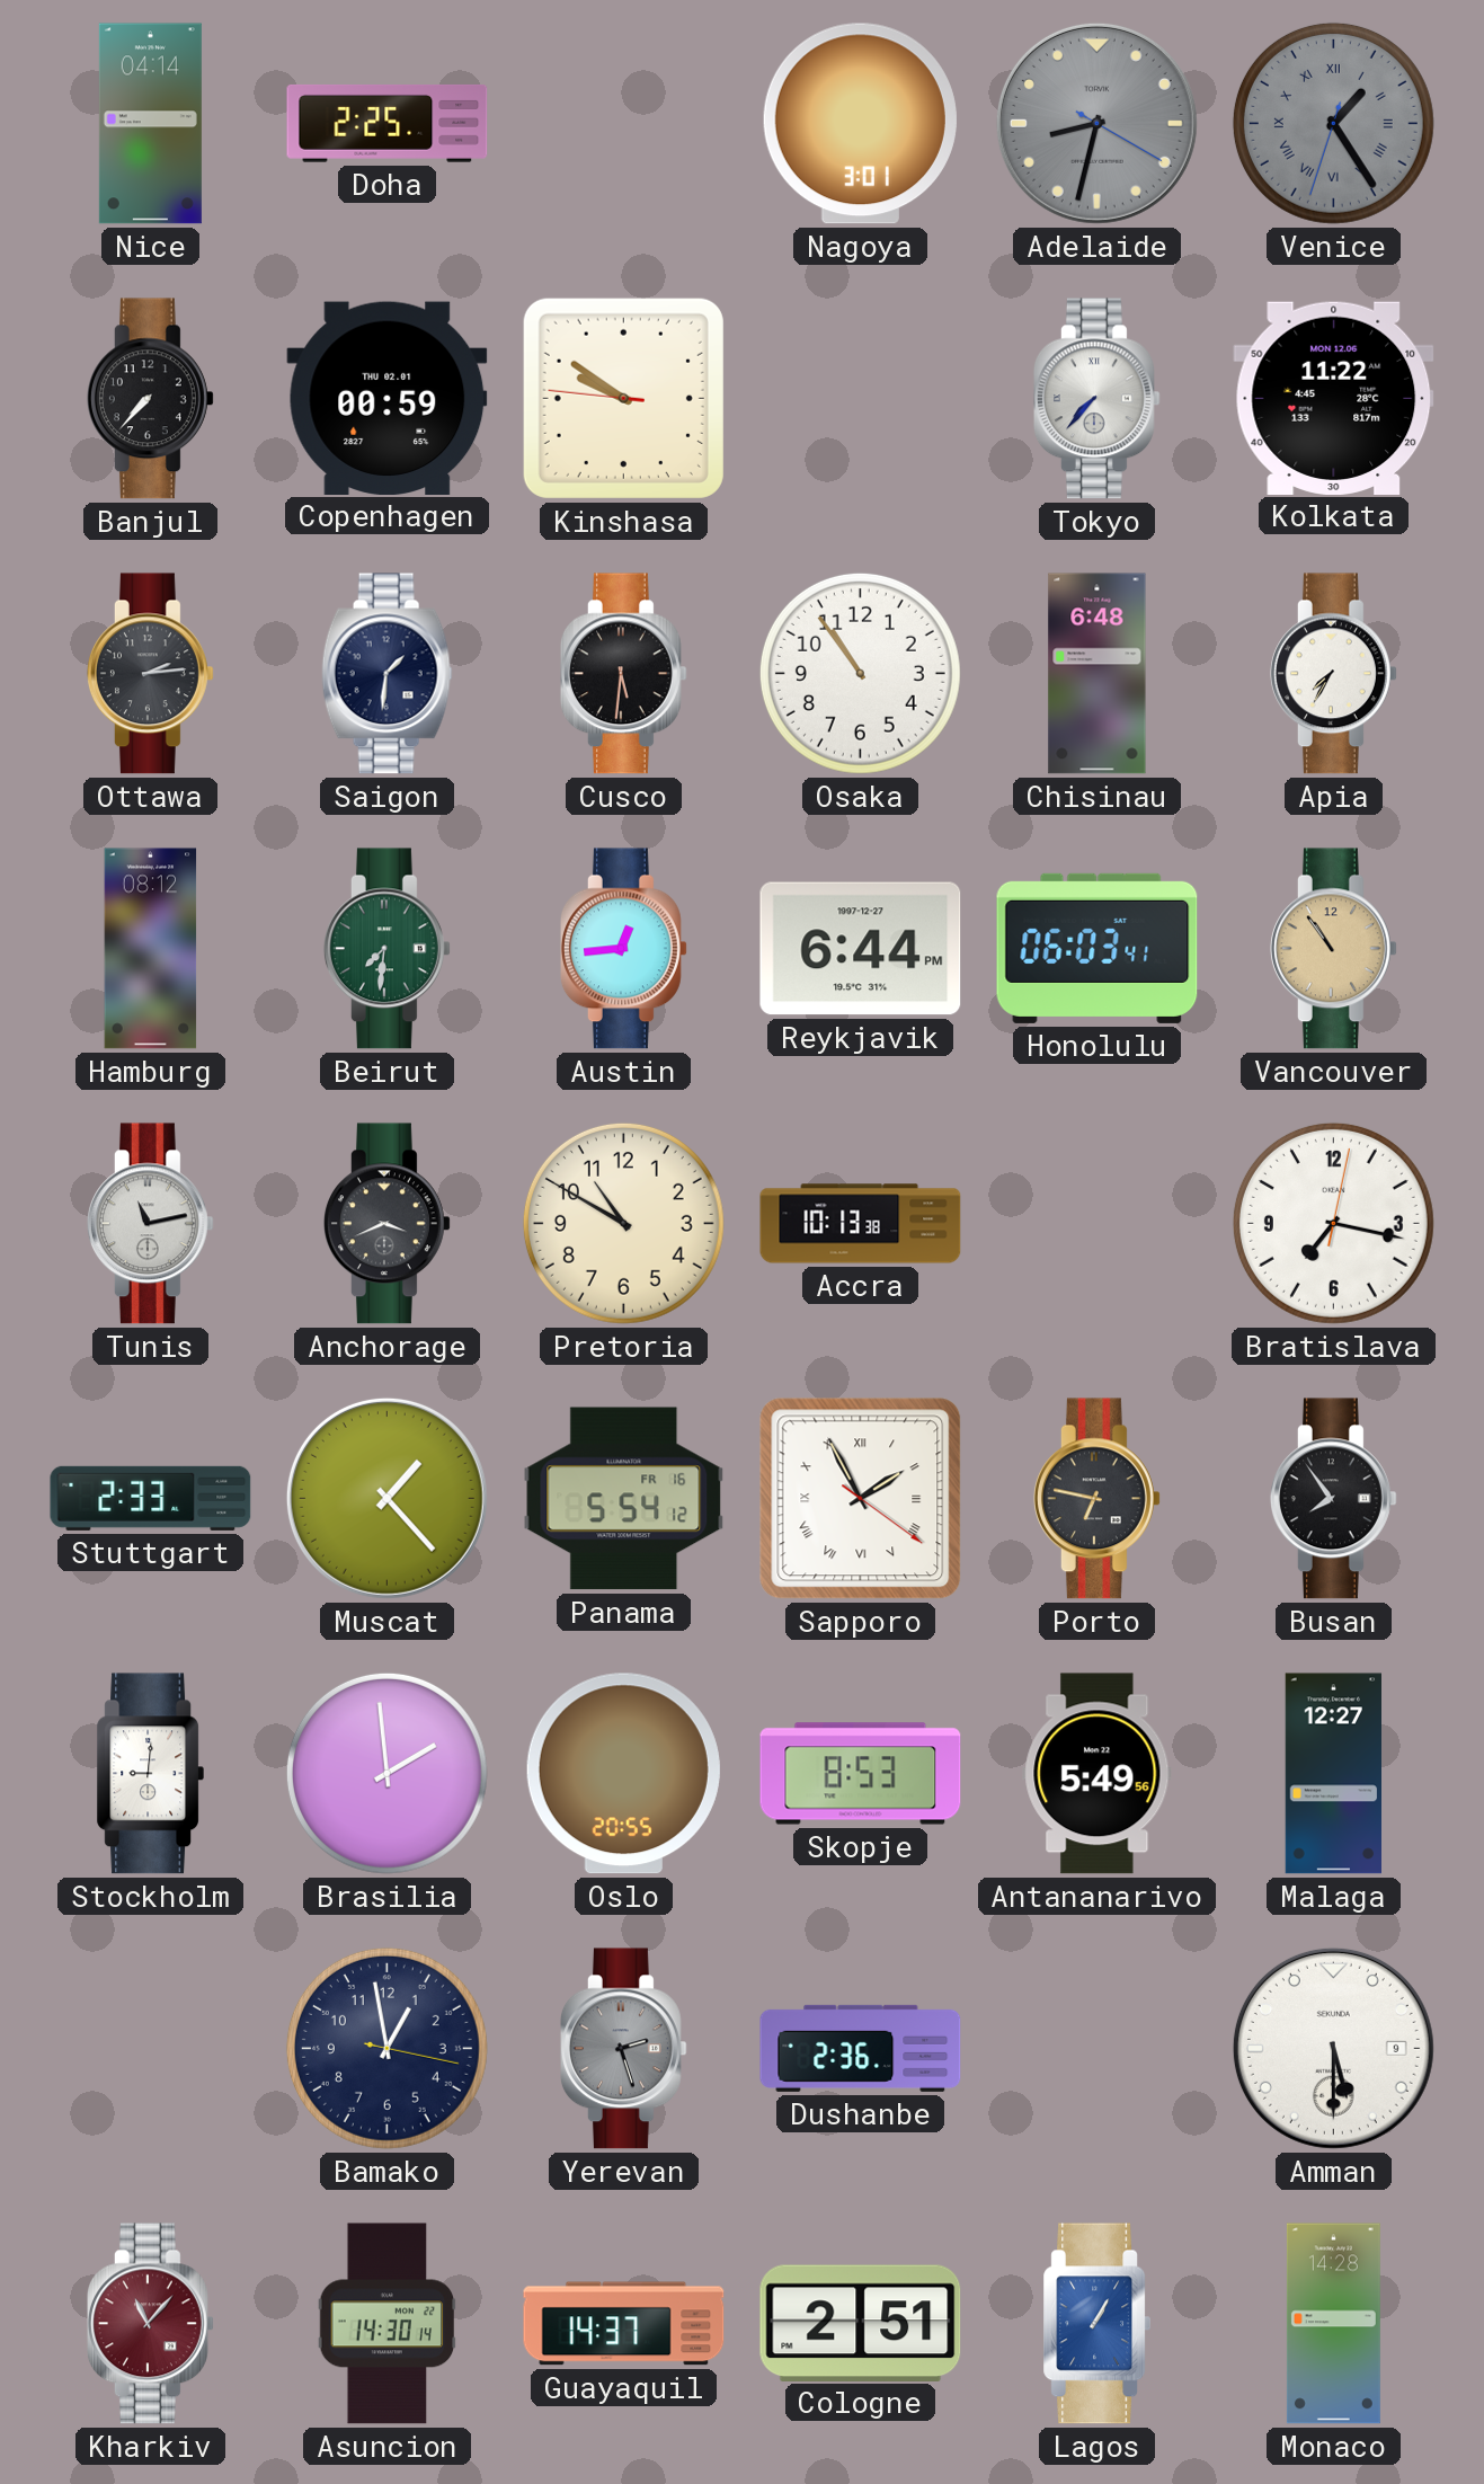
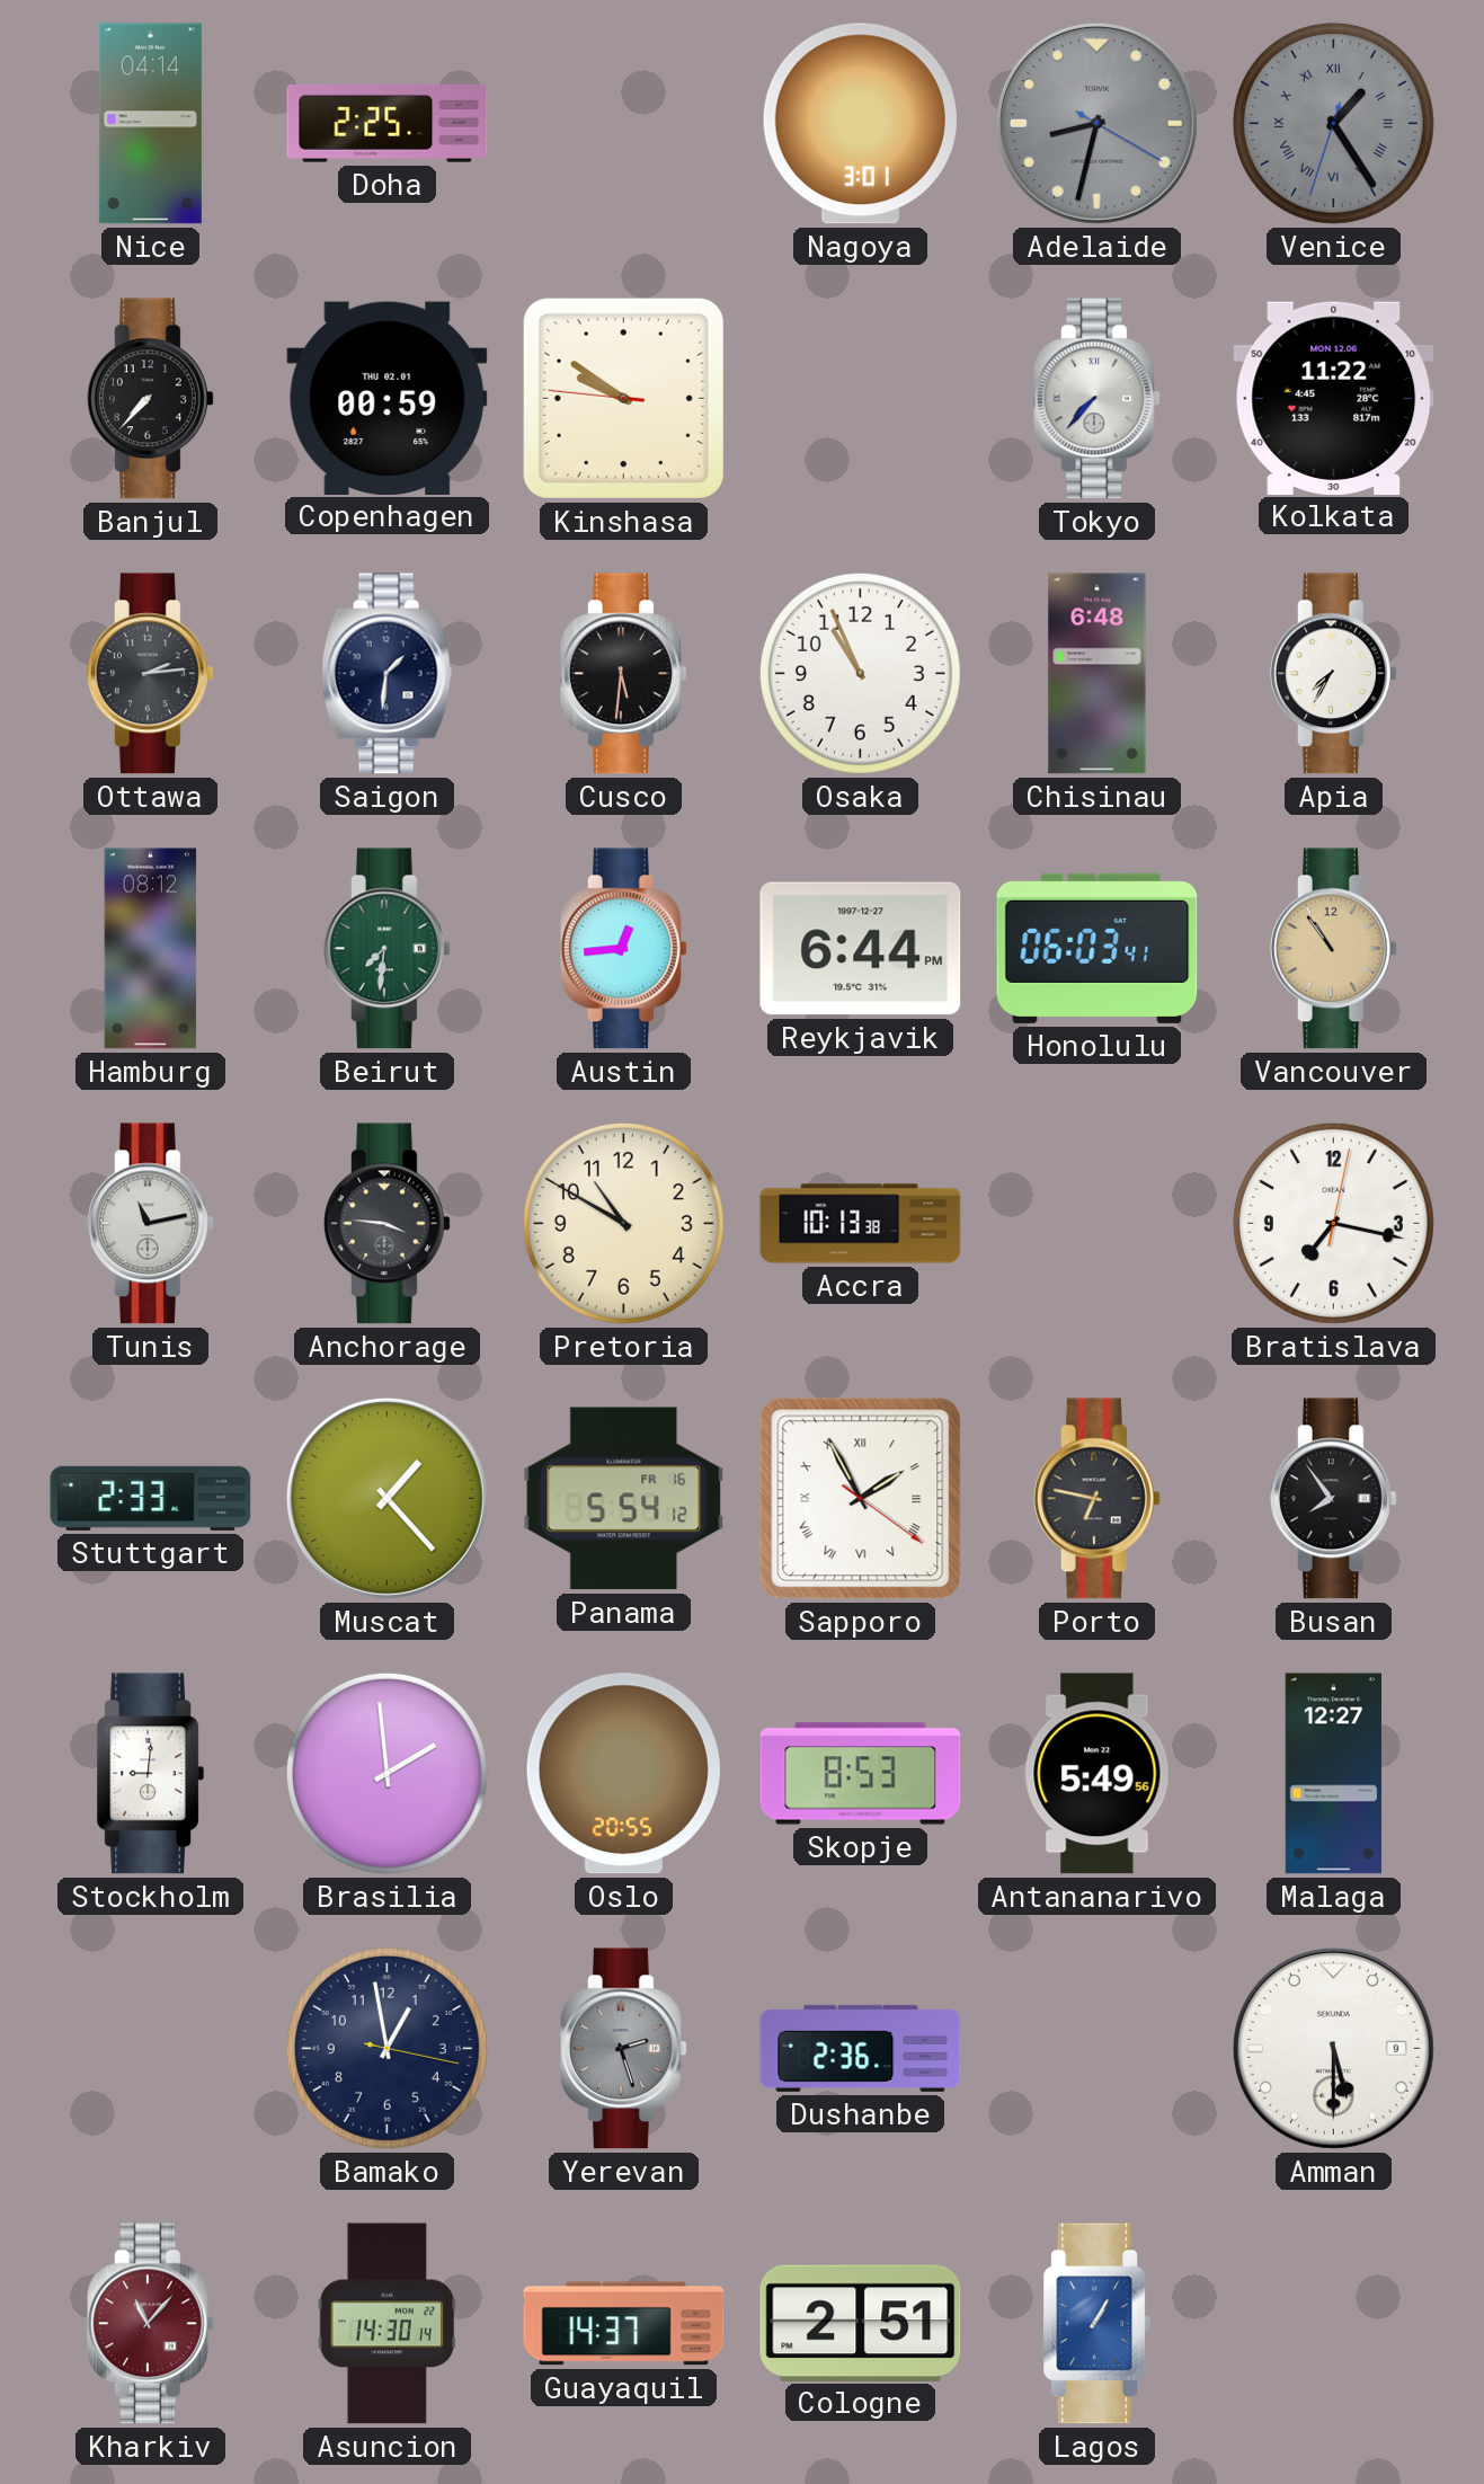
Osaka: 10:54 -> 10:56 (860, 673)
Anchorage: 3:41 -> 3:46 (388, 1224)
Monaco: 14:28 -> none (1333, 2324)
